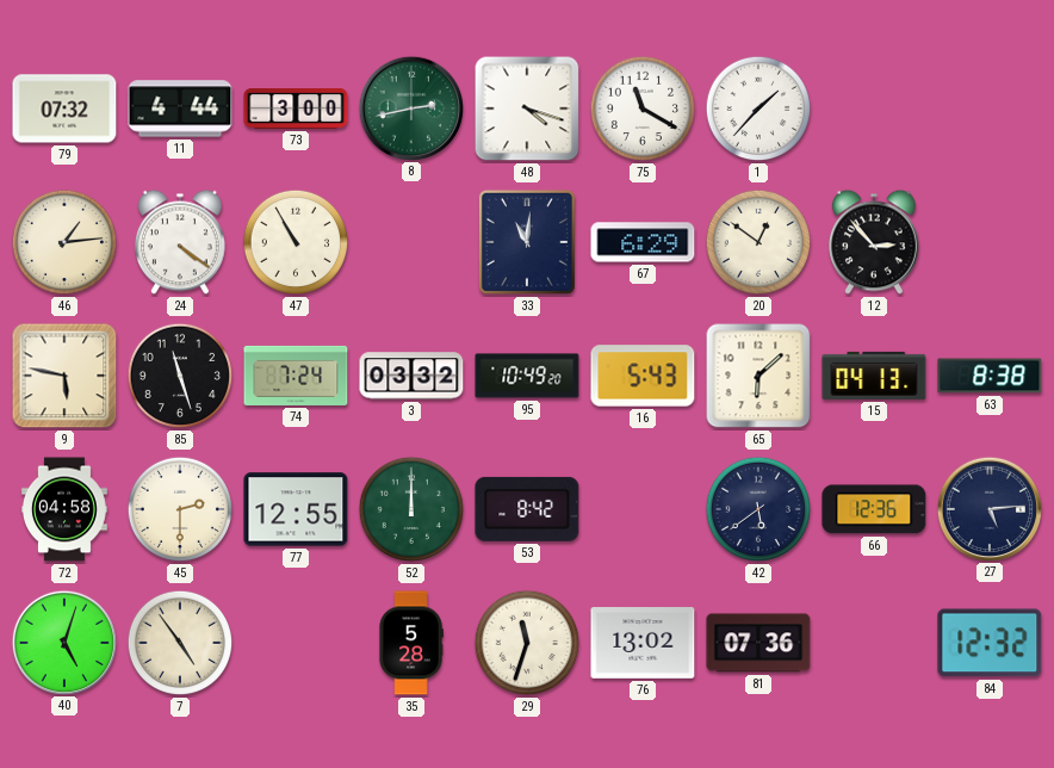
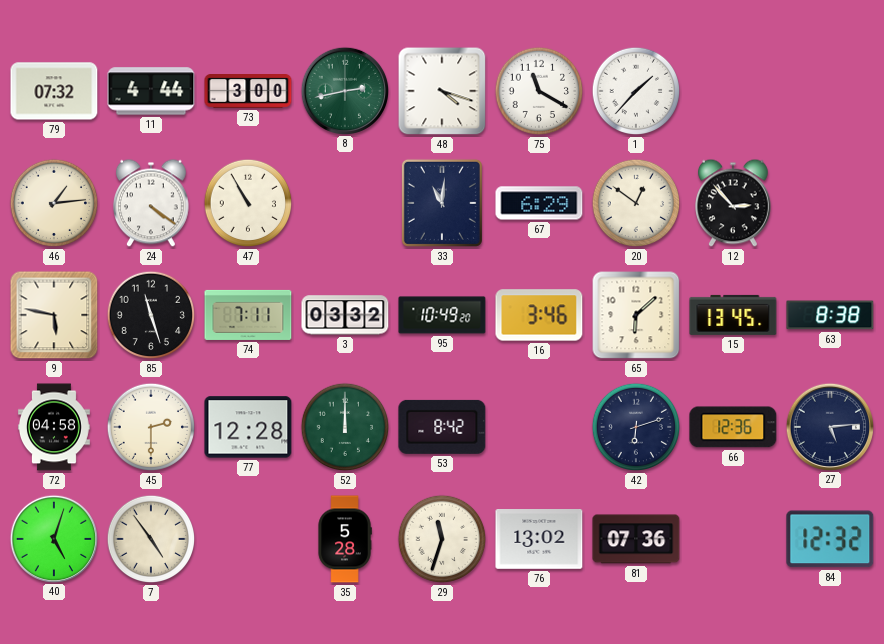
74: 7:24 -> 7:11 (248, 315)
16: 5:43 -> 3:46 (539, 315)
15: 04:13 -> 13:45 (733, 315)
77: 12:55 -> 12:28 (248, 427)
42: 5:39 -> 6:12 (636, 427)
